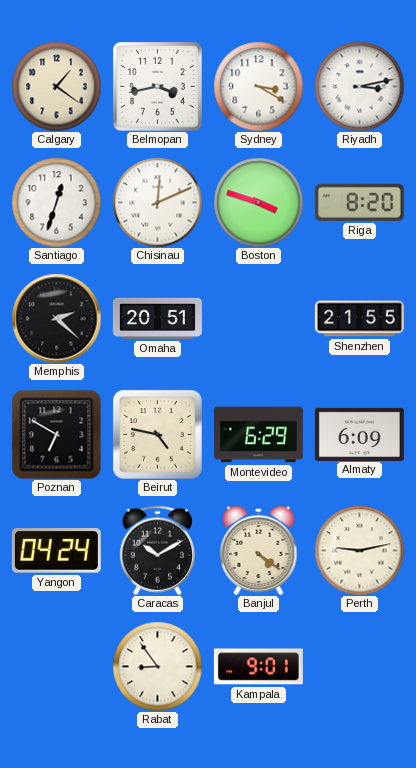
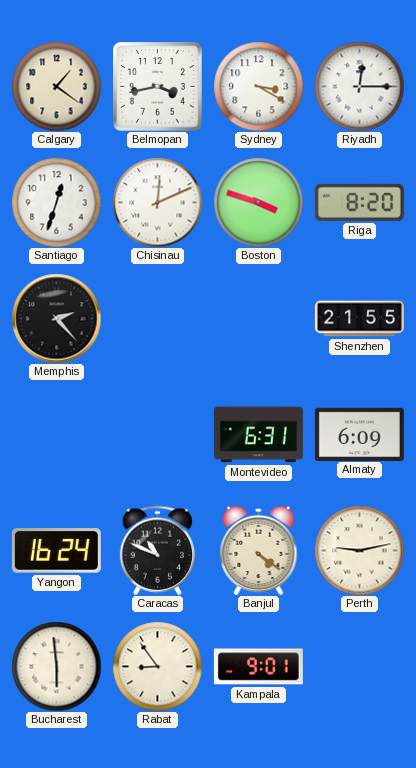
Riyadh: 3:13 -> 12:15 (359, 86)
Memphis: 2:22 -> 2:23 (56, 318)
Omaha: 20:51 -> none (157, 318)
Poznan: 6:50 -> none (56, 434)
Beirut: 4:47 -> none (157, 434)
Montevideo: 6:29 -> 6:31 (258, 435)
Yangon: 04:24 -> 16:24 (56, 551)
Caracas: 10:10 -> 10:49 (157, 550)
Bucharest: none -> 5:59 (56, 666)
